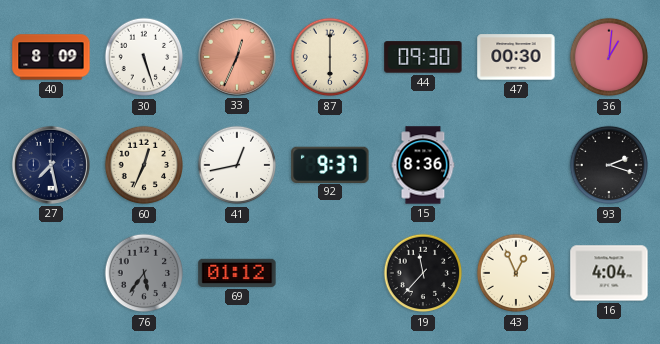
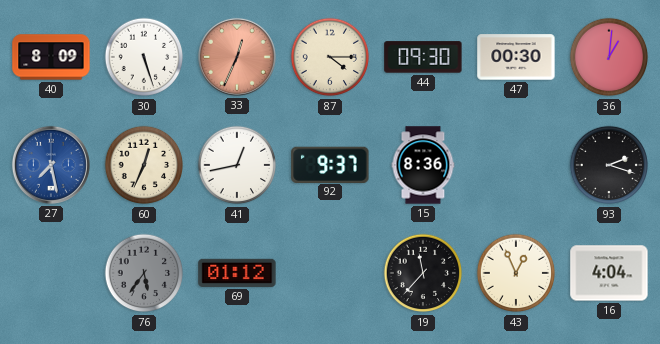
87: 6:00 -> 4:15 (330, 57)
27 dial: navy -> blue (51, 165)
